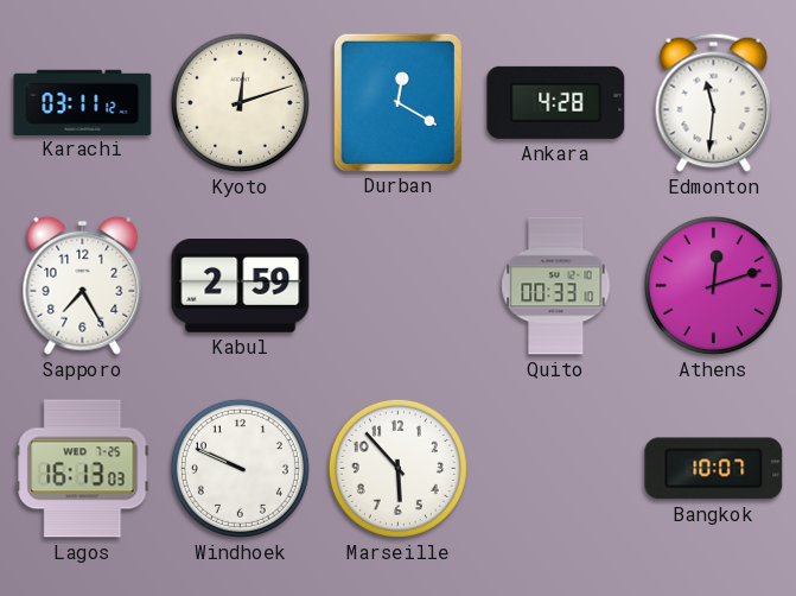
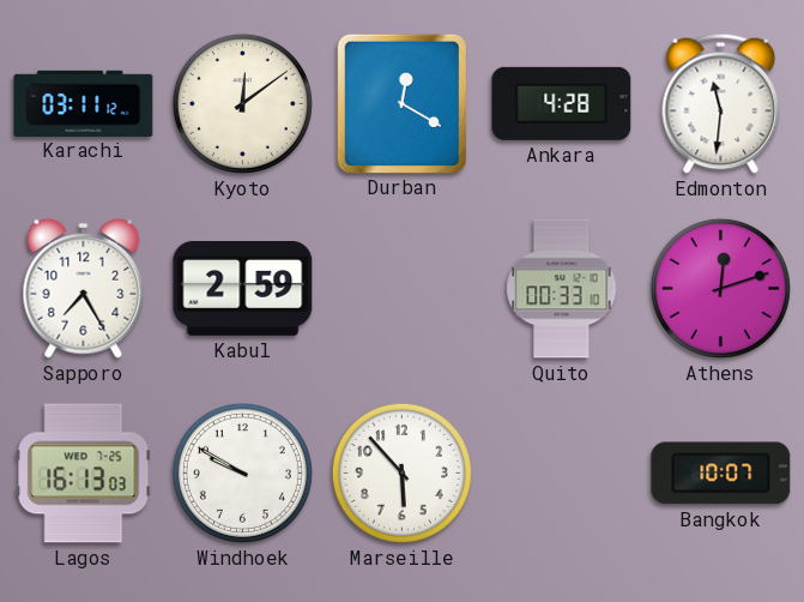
Kyoto: 12:12 -> 12:09 (242, 103)
Windhoek: 9:49 -> 9:50 (242, 472)
